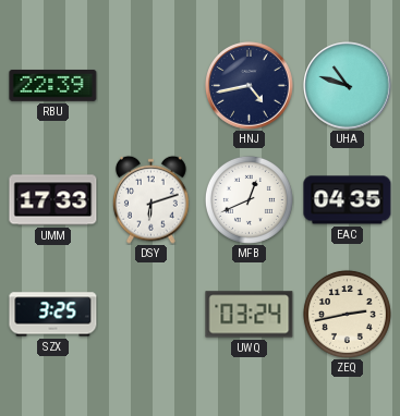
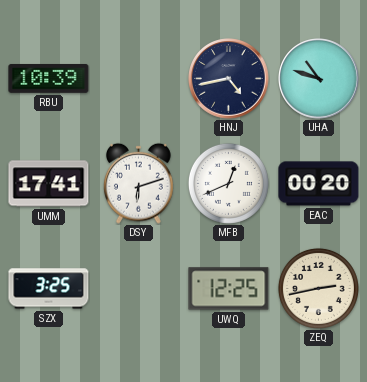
RBU: 22:39 -> 10:39 (49, 78)
UMM: 17:33 -> 17:41 (49, 184)
EAC: 04:35 -> 00:20 (319, 184)
UWQ: 03:24 -> 12:25 (229, 289)
